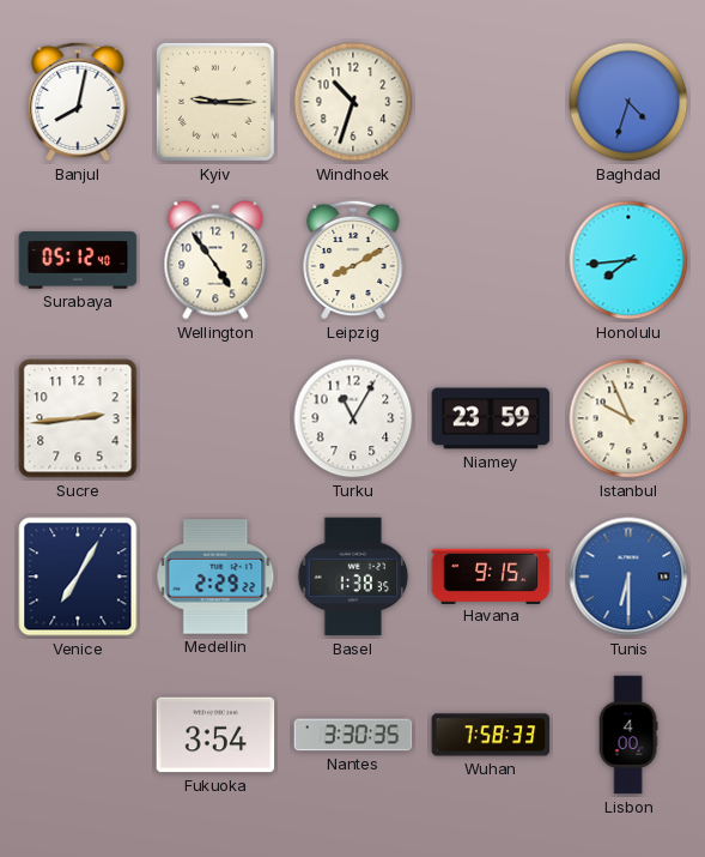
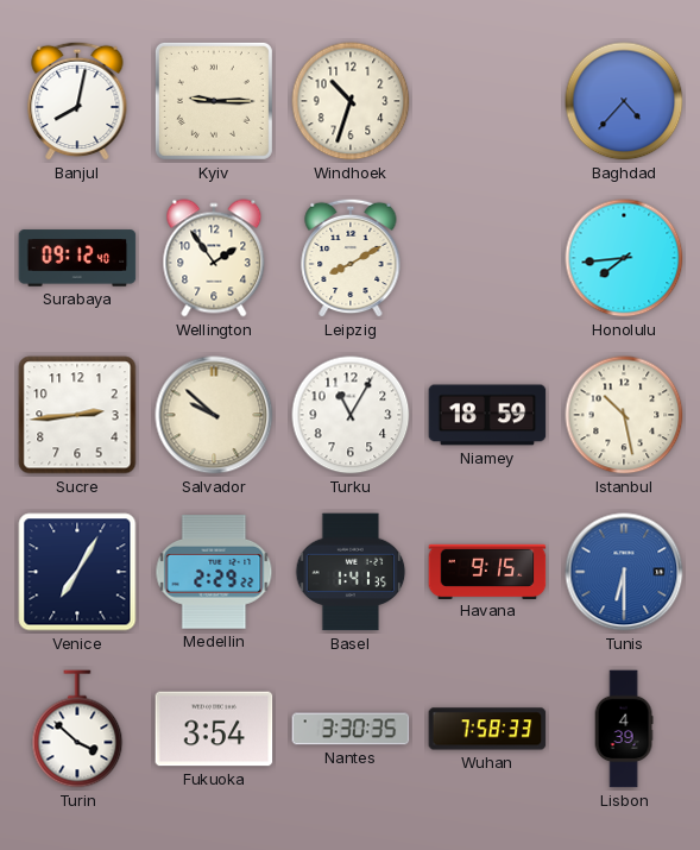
Baghdad: 4:33 -> 4:37 (624, 101)
Surabaya: 05:12 -> 09:12 (77, 258)
Wellington: 4:54 -> 1:54 (214, 258)
Salvador: none -> 9:52 (214, 415)
Niamey: 23:59 -> 18:59 (487, 415)
Istanbul: 9:56 -> 10:28 (624, 415)
Basel: 1:38 -> 1:41 (351, 572)
Turin: none -> 3:52 (77, 729)
Lisbon: 4:00 -> 4:39 (624, 729)
